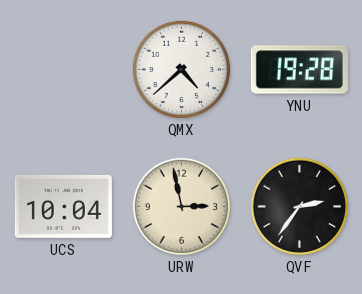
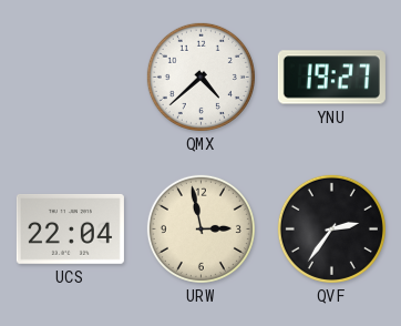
YNU: 19:28 -> 19:27 (331, 78)
UCS: 10:04 -> 22:04 (70, 228)
